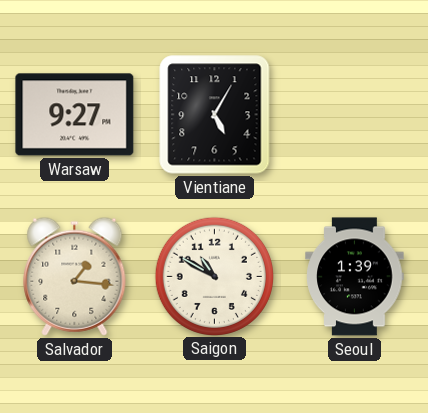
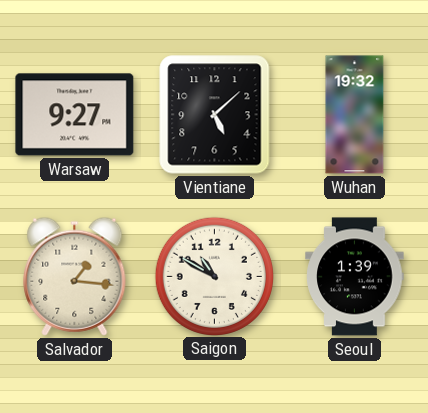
Vientiane: 5:05 -> 5:08 (215, 115)
Wuhan: none -> 19:32 (355, 115)
